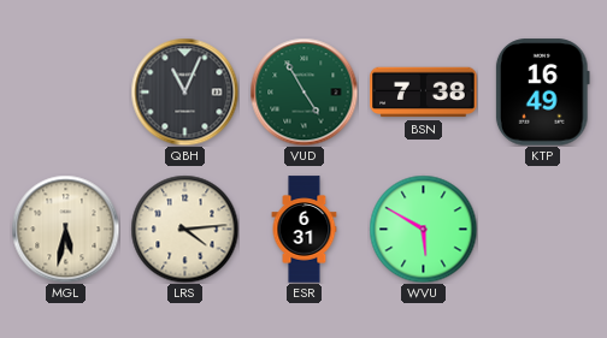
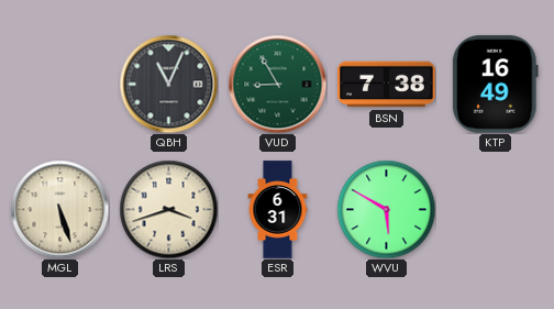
VUD: 4:55 -> 8:55 (277, 84)
MGL: 5:32 -> 5:27 (59, 209)
LRS: 4:14 -> 3:42 (168, 209)
